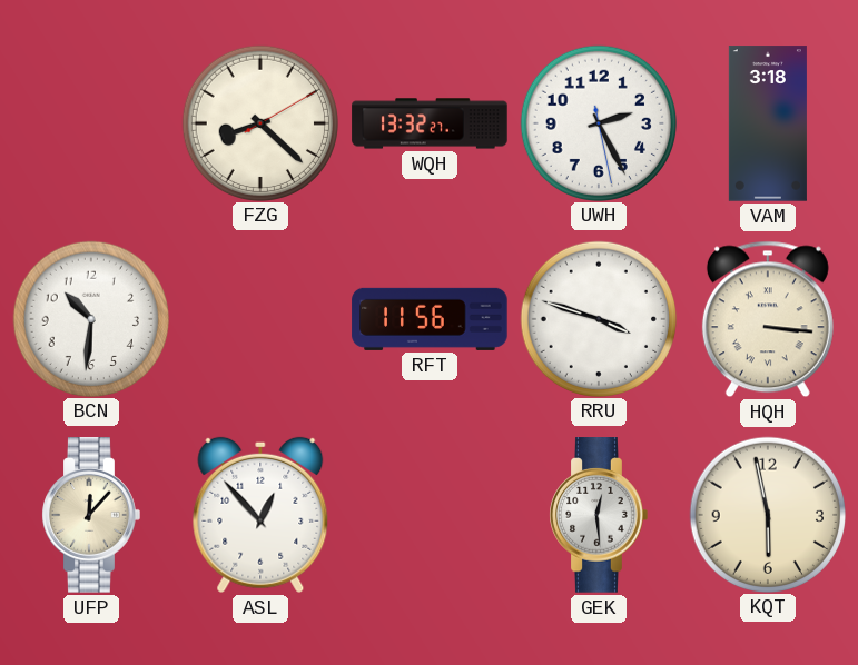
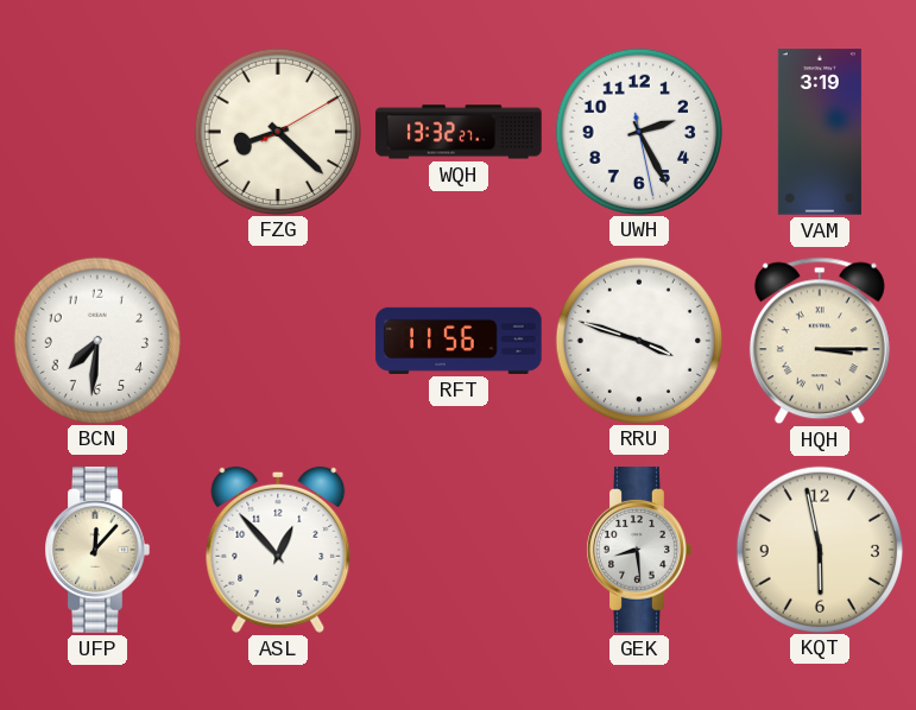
VAM: 3:18 -> 3:19 (820, 132)
BCN: 10:31 -> 7:31 (96, 340)
HQH: 3:16 -> 3:15 (820, 341)
GEK: 12:29 -> 8:29 (639, 550)
